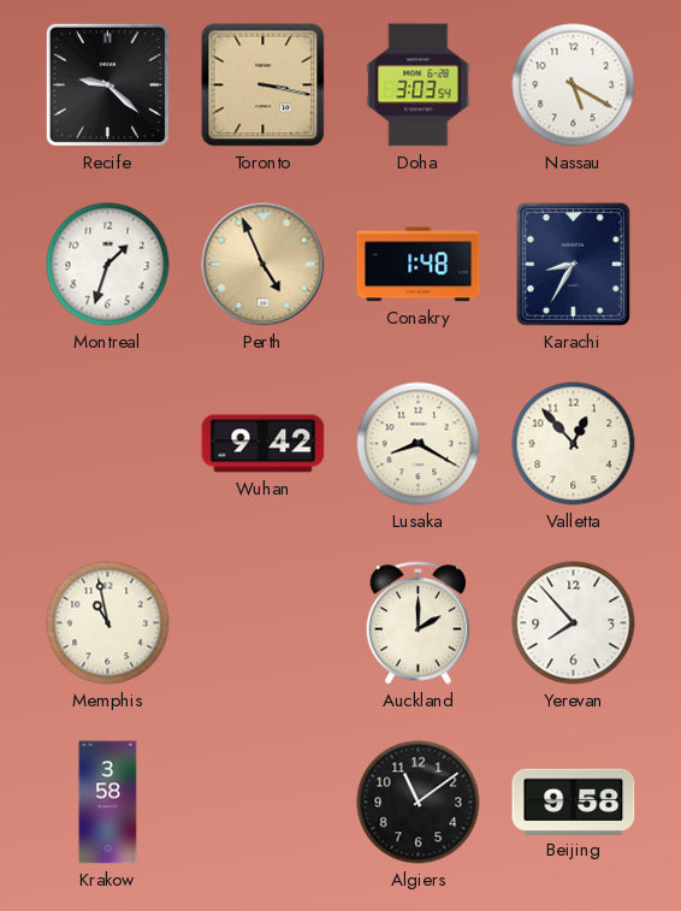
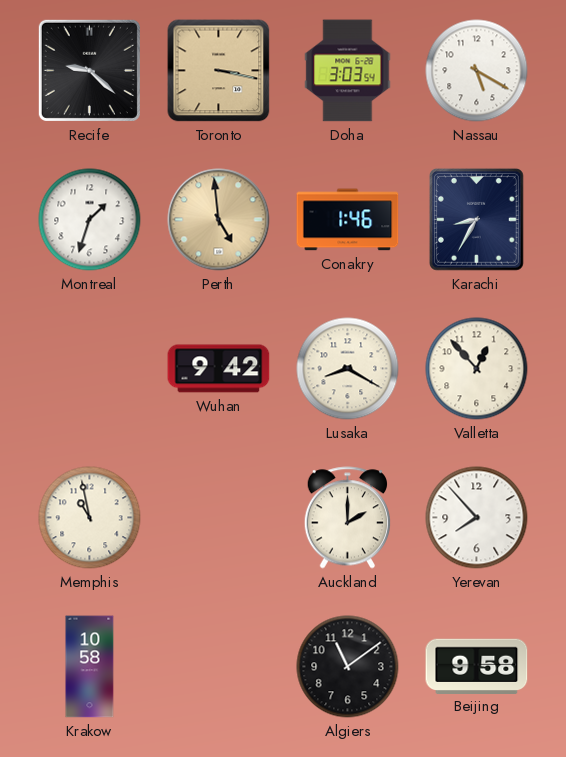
Perth: 4:56 -> 4:59 (219, 220)
Conakry: 1:48 -> 1:46 (348, 220)
Krakow: 3:58 -> 10:58 (90, 667)
